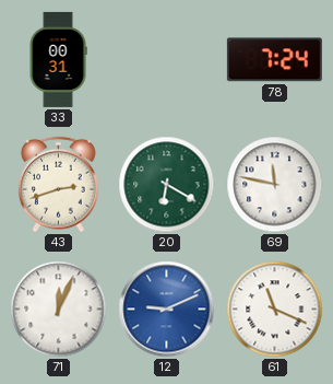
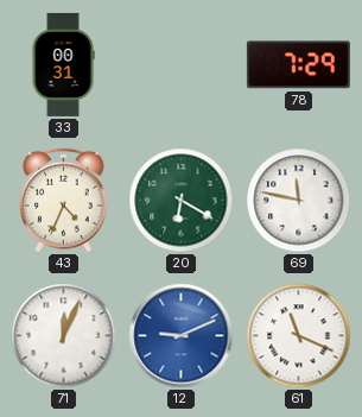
78: 7:24 -> 7:29 (298, 65)
43: 2:42 -> 4:34 (64, 201)
